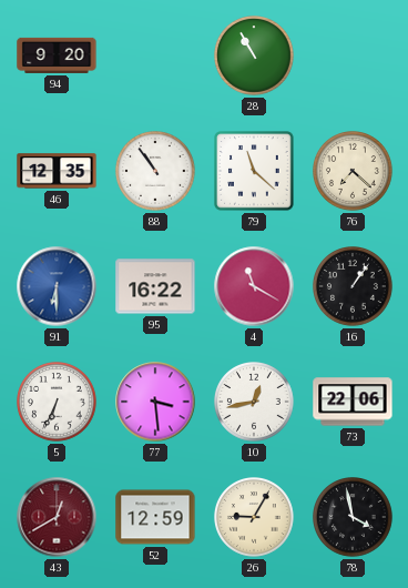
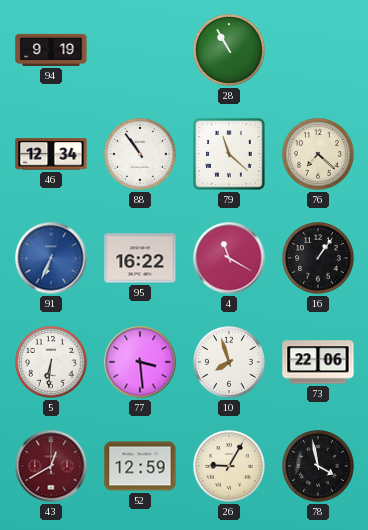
94: 9:20 -> 9:19 (51, 50)
46: 12:35 -> 12:34 (51, 154)
91: 6:30 -> 6:34 (51, 258)
5: 6:34 -> 6:31 (52, 363)
10: 12:43 -> 7:57 (230, 363)
